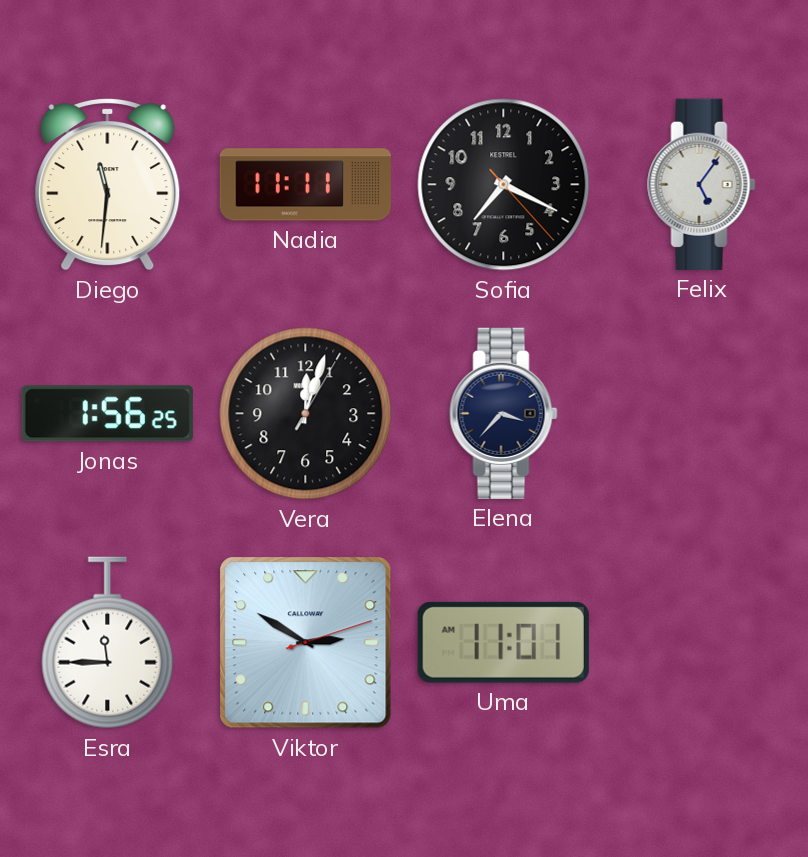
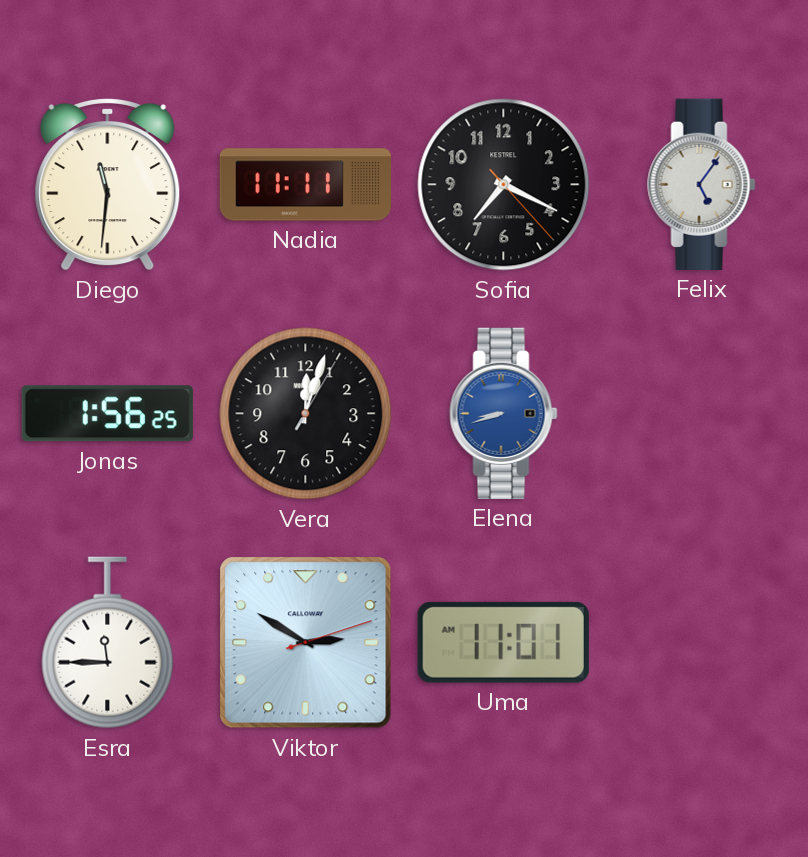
Elena: 3:37 -> 8:42 (504, 413)
Elena dial: navy -> blue (504, 413)
